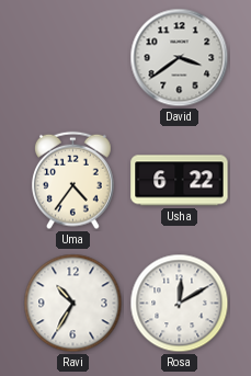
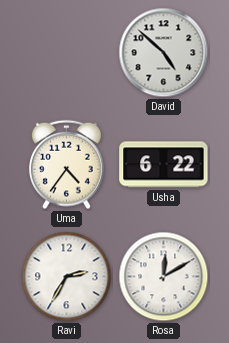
David: 3:39 -> 4:52 (164, 53)
Ravi: 10:35 -> 2:35 (67, 277)
